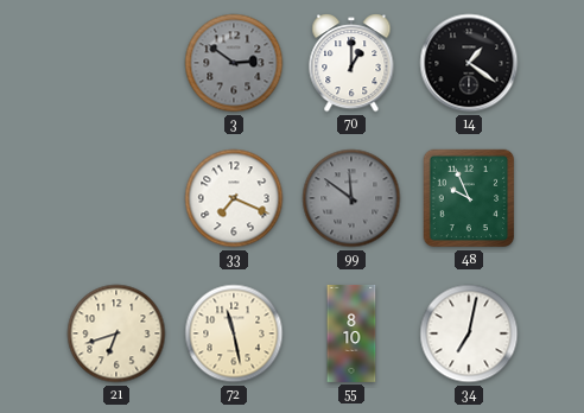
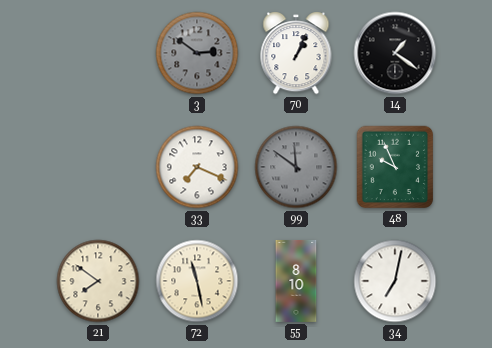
70: 1:00 -> 1:04 (296, 53)
21: 6:42 -> 7:51 (98, 281)
